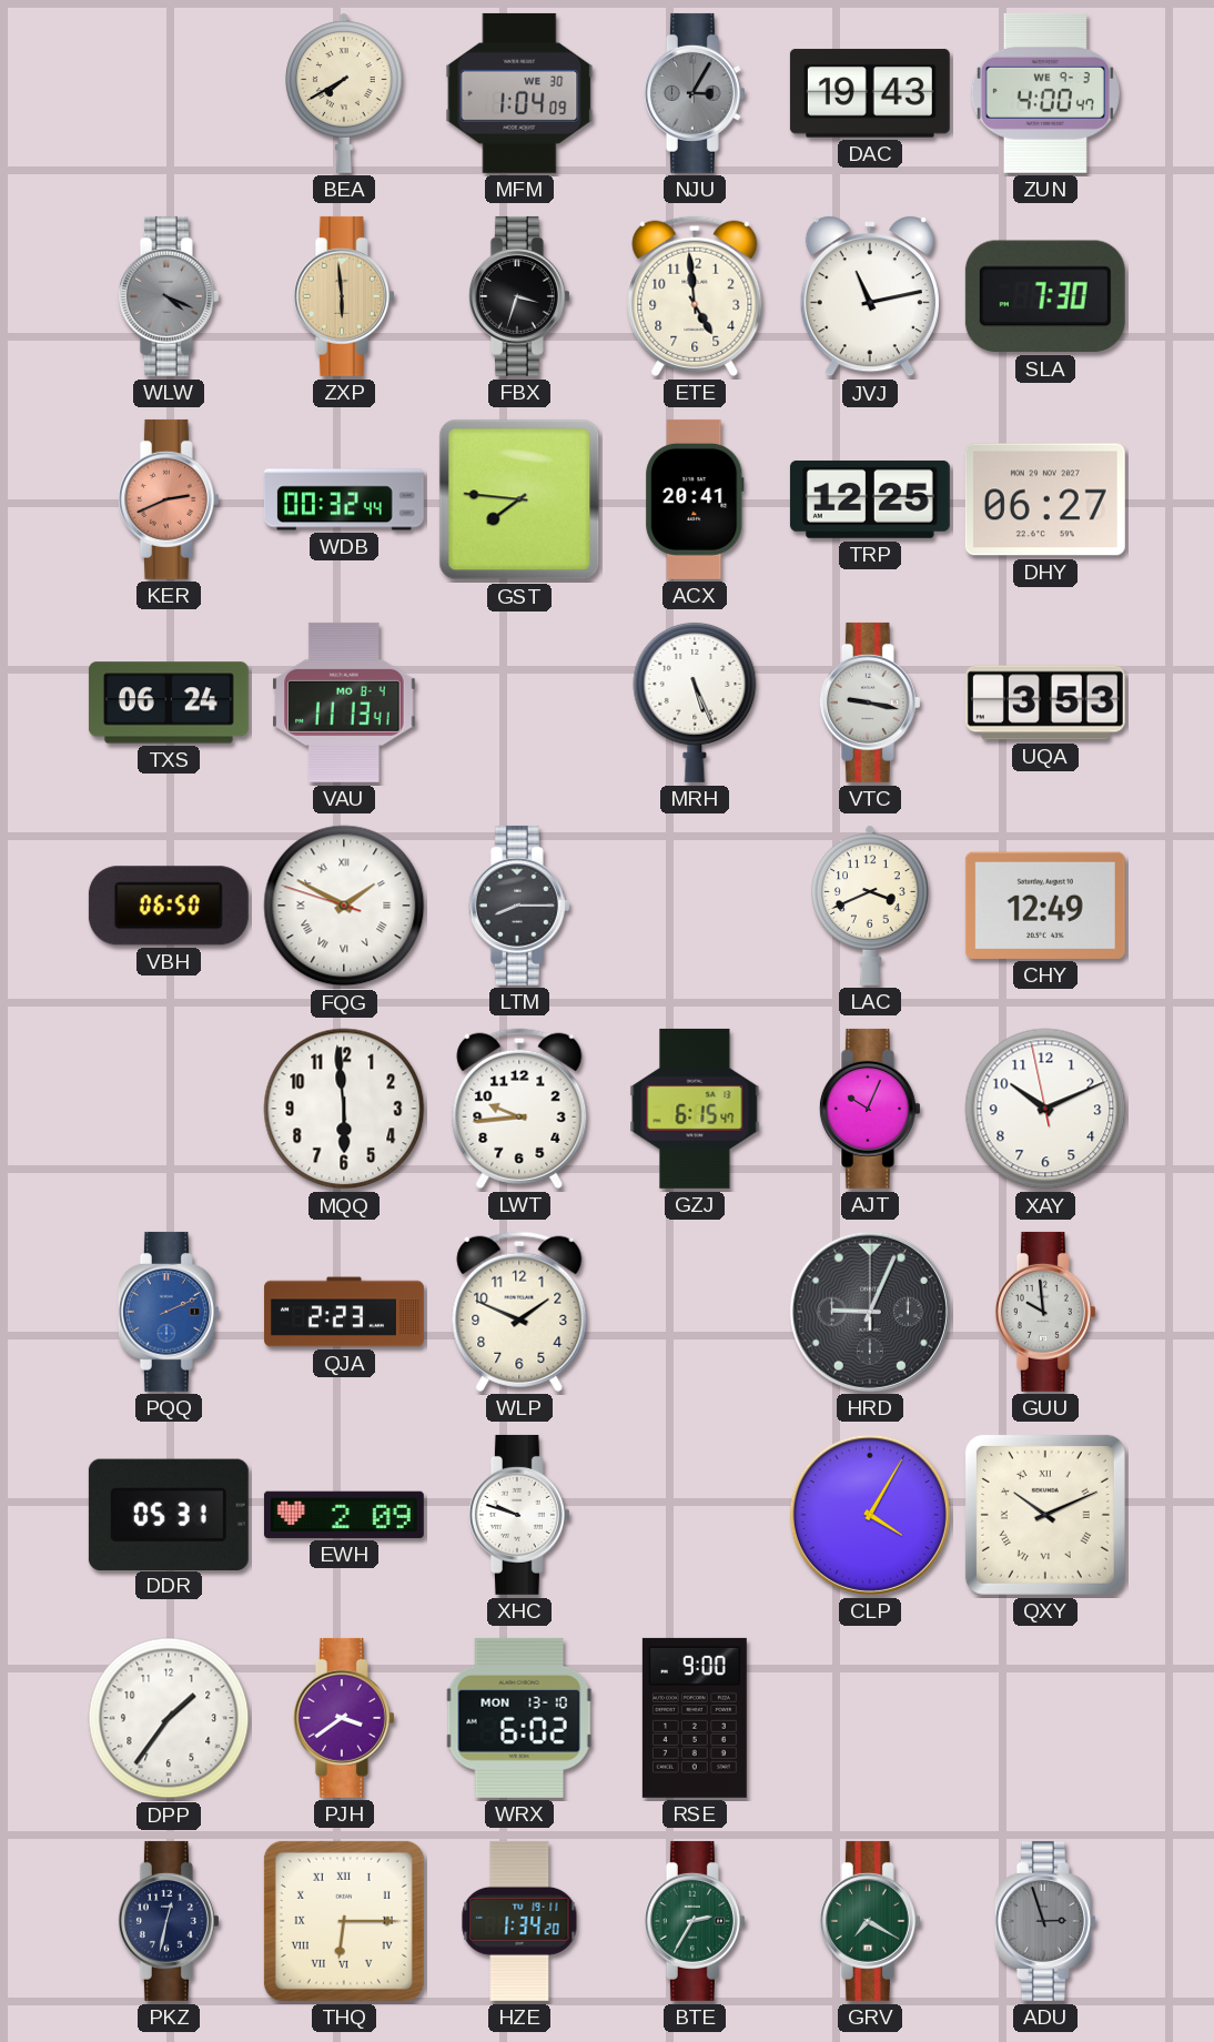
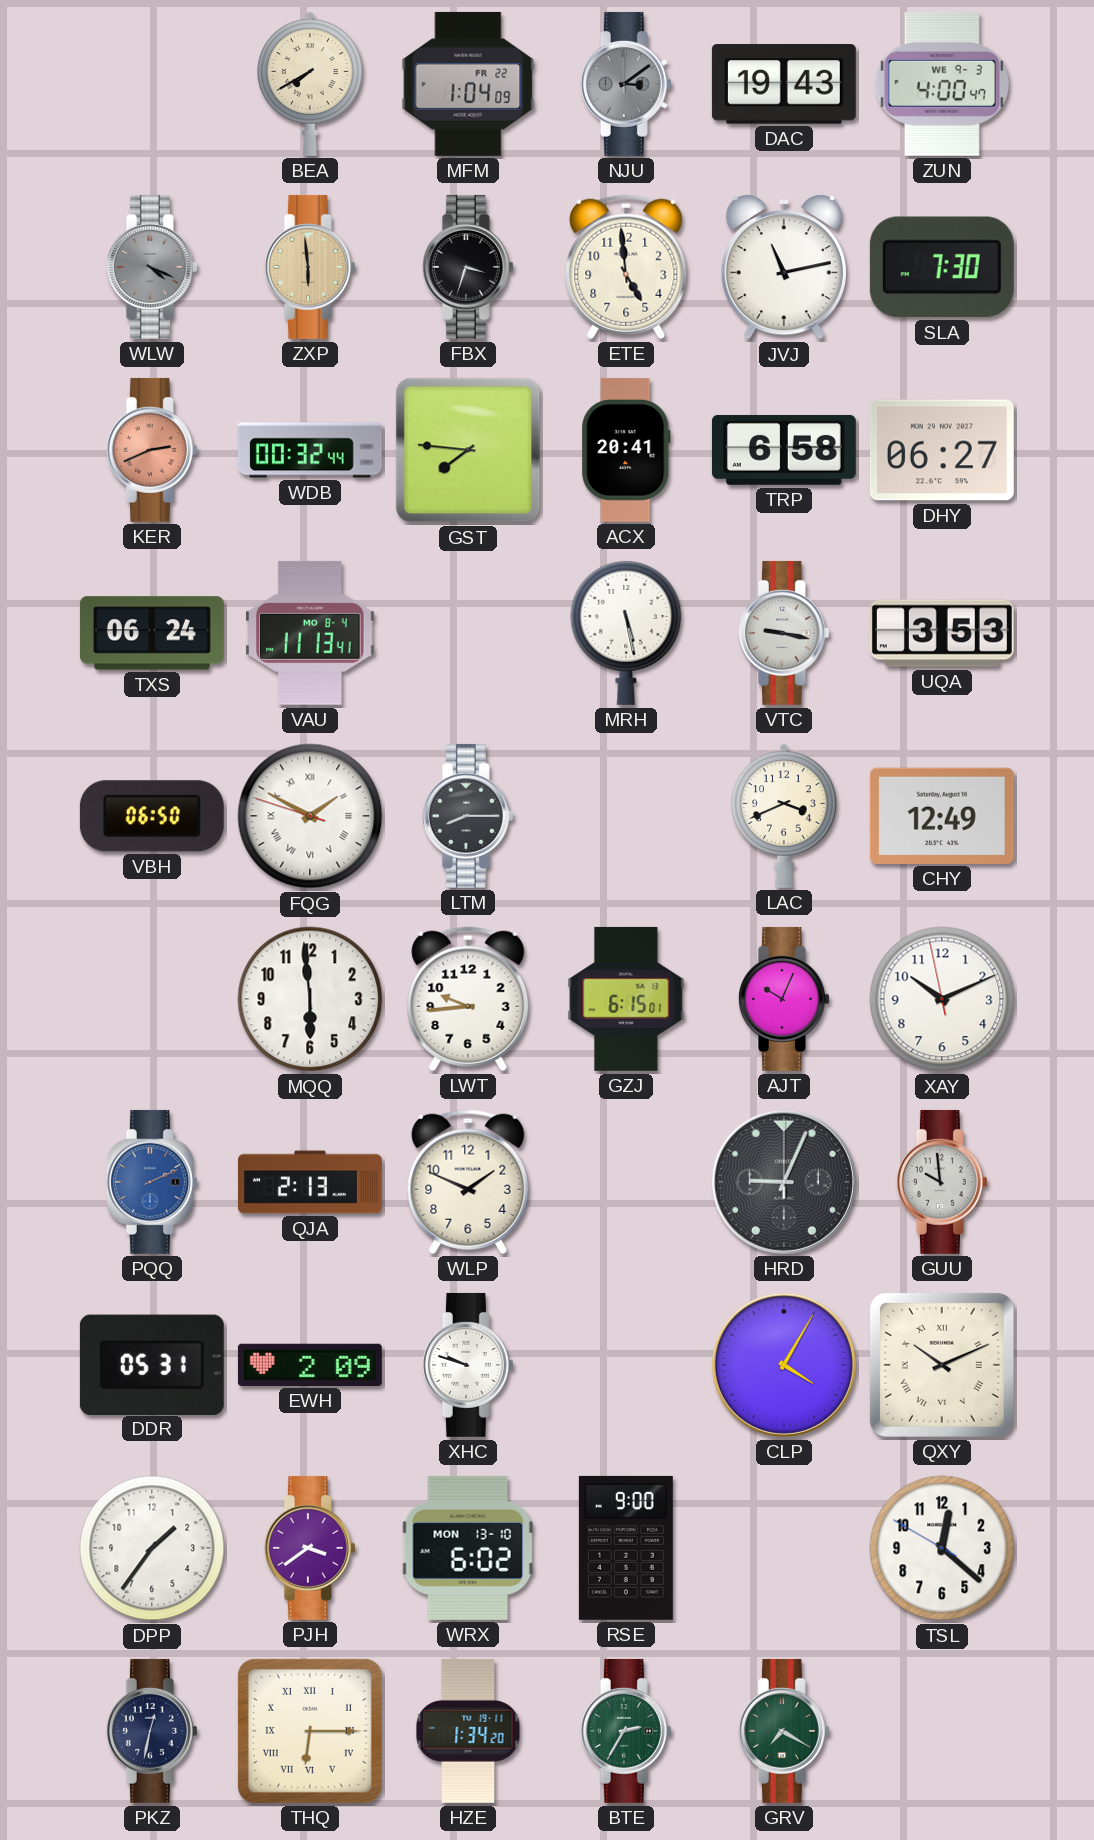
MFM date: WE 30 -> FR 22 (468, 84)
NJU: 3:05 -> 3:09 (626, 84)
TRP: 12:25 -> 6:58 (784, 450)
MRH: 5:26 -> 5:28 (626, 632)
GZJ: 6:15:47 -> 6:15:01 (626, 999)
QJA: 2:23 -> 2:13 (310, 1182)
TSL: none -> 12:21 (942, 1548)
ADU: 2:57 -> none (1045, 1921)
